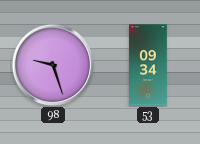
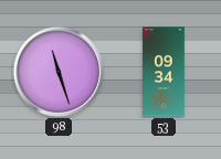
98: 9:27 -> 11:27 (57, 71)
